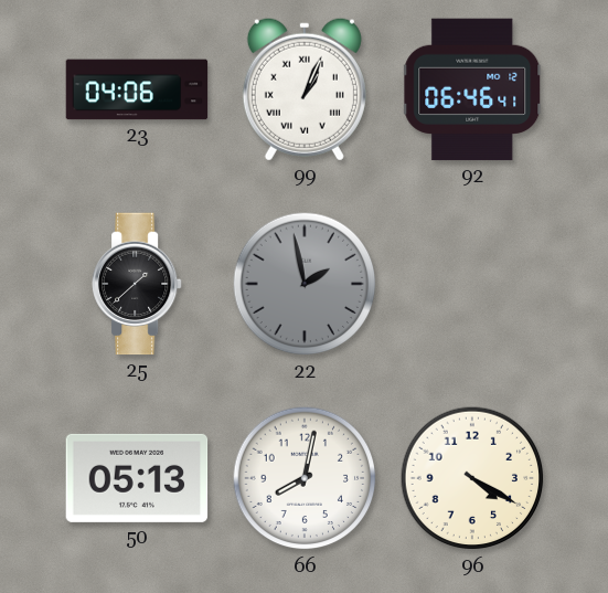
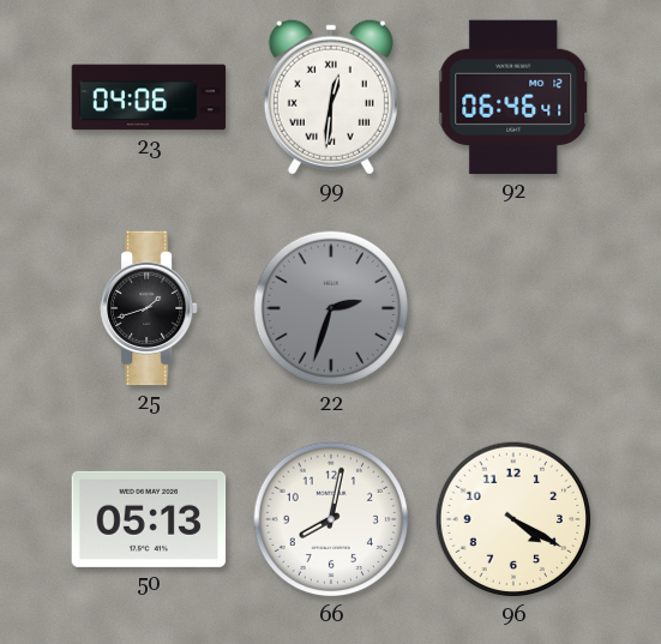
99: 1:04 -> 12:31 (331, 97)
25: 1:38 -> 1:42 (150, 308)
22: 1:58 -> 2:33 (331, 308)
